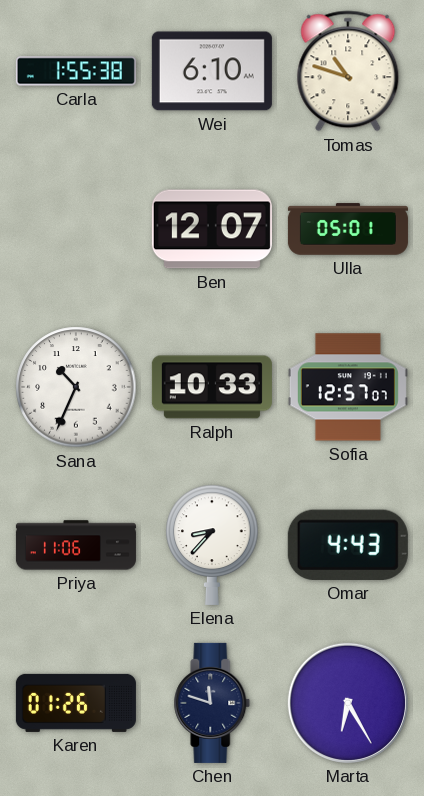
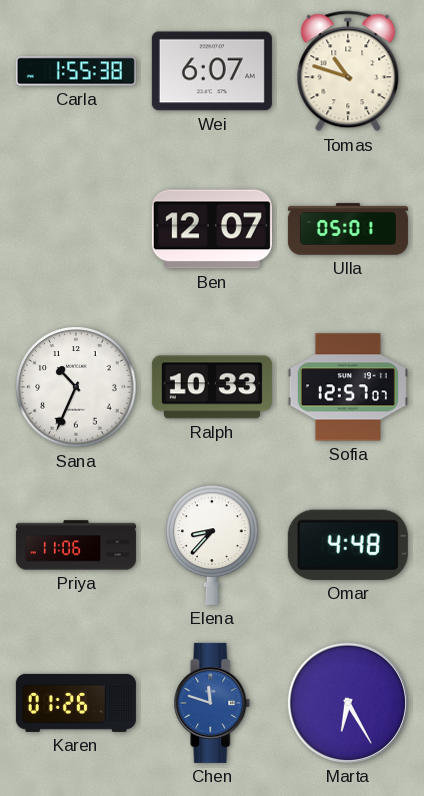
Wei: 6:10 -> 6:07 (212, 71)
Omar: 4:43 -> 4:48 (348, 545)
Chen dial: navy -> blue (212, 703)
